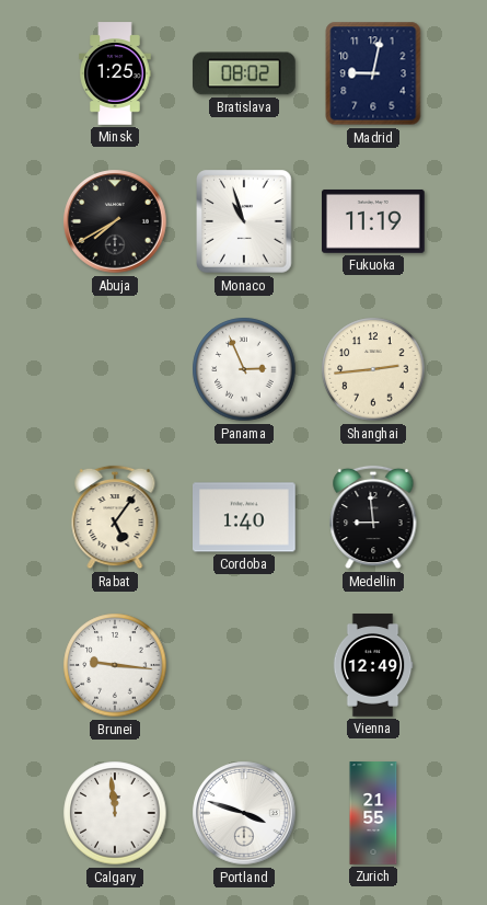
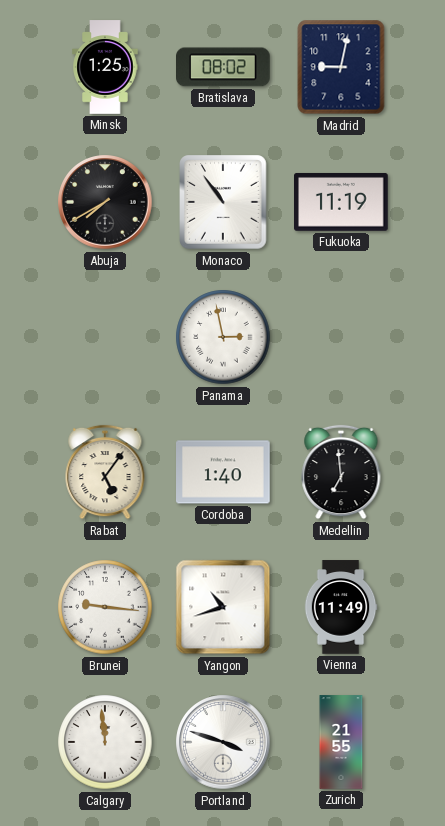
Monaco: 10:57 -> 10:54 (223, 202)
Panama: 2:56 -> 2:58 (223, 337)
Shanghai: 2:44 -> none (373, 369)
Medellin: 8:59 -> 6:59 (341, 472)
Yangon: none -> 10:42 (223, 607)
Vienna: 12:49 -> 11:49 (341, 607)
